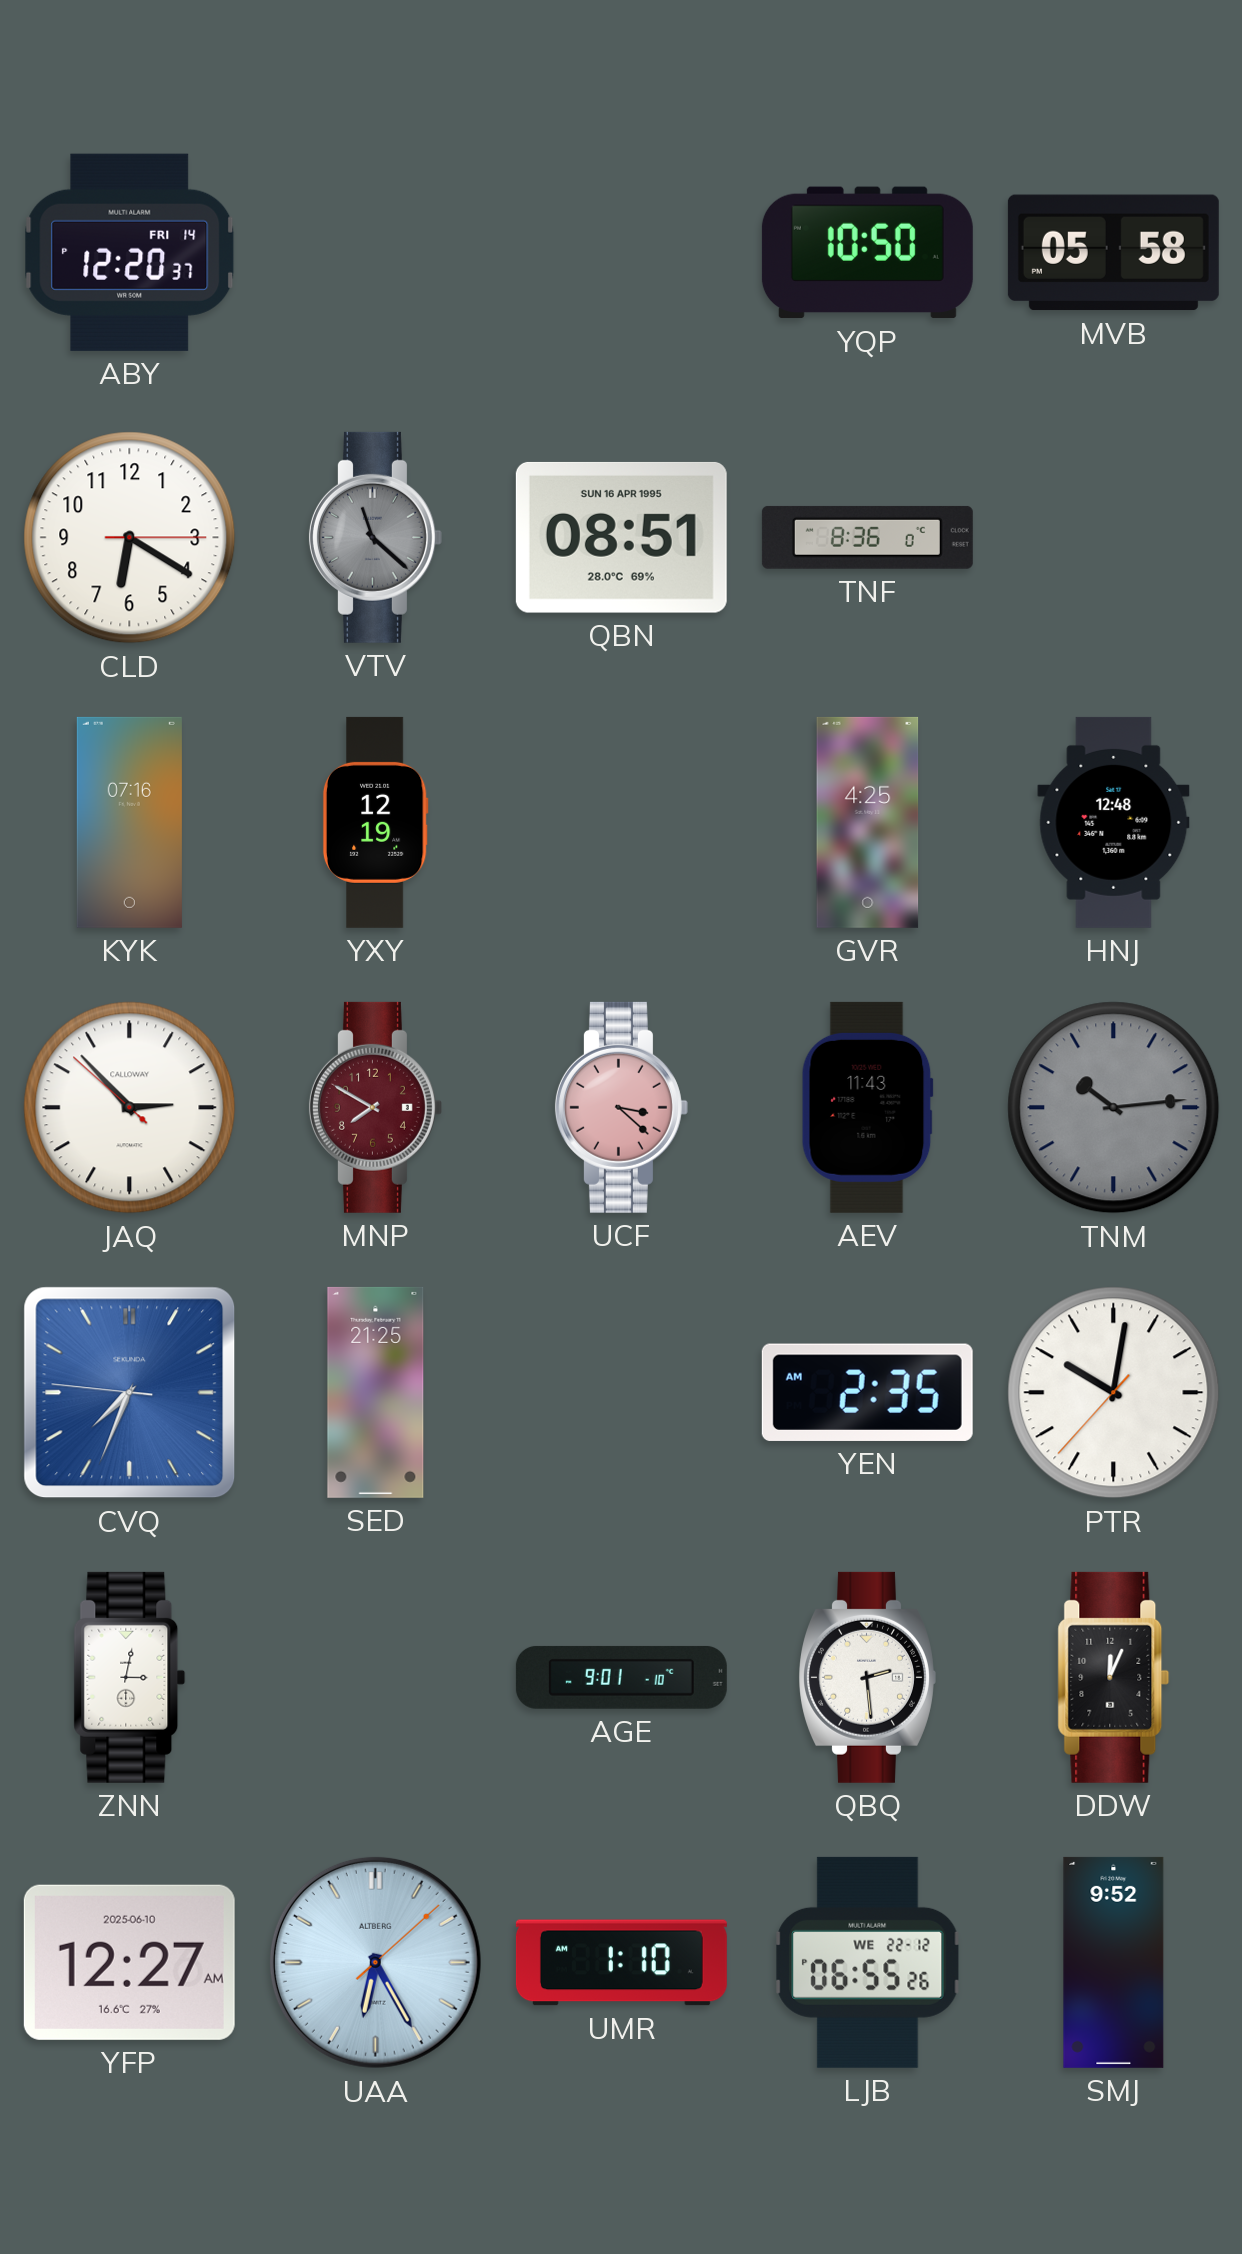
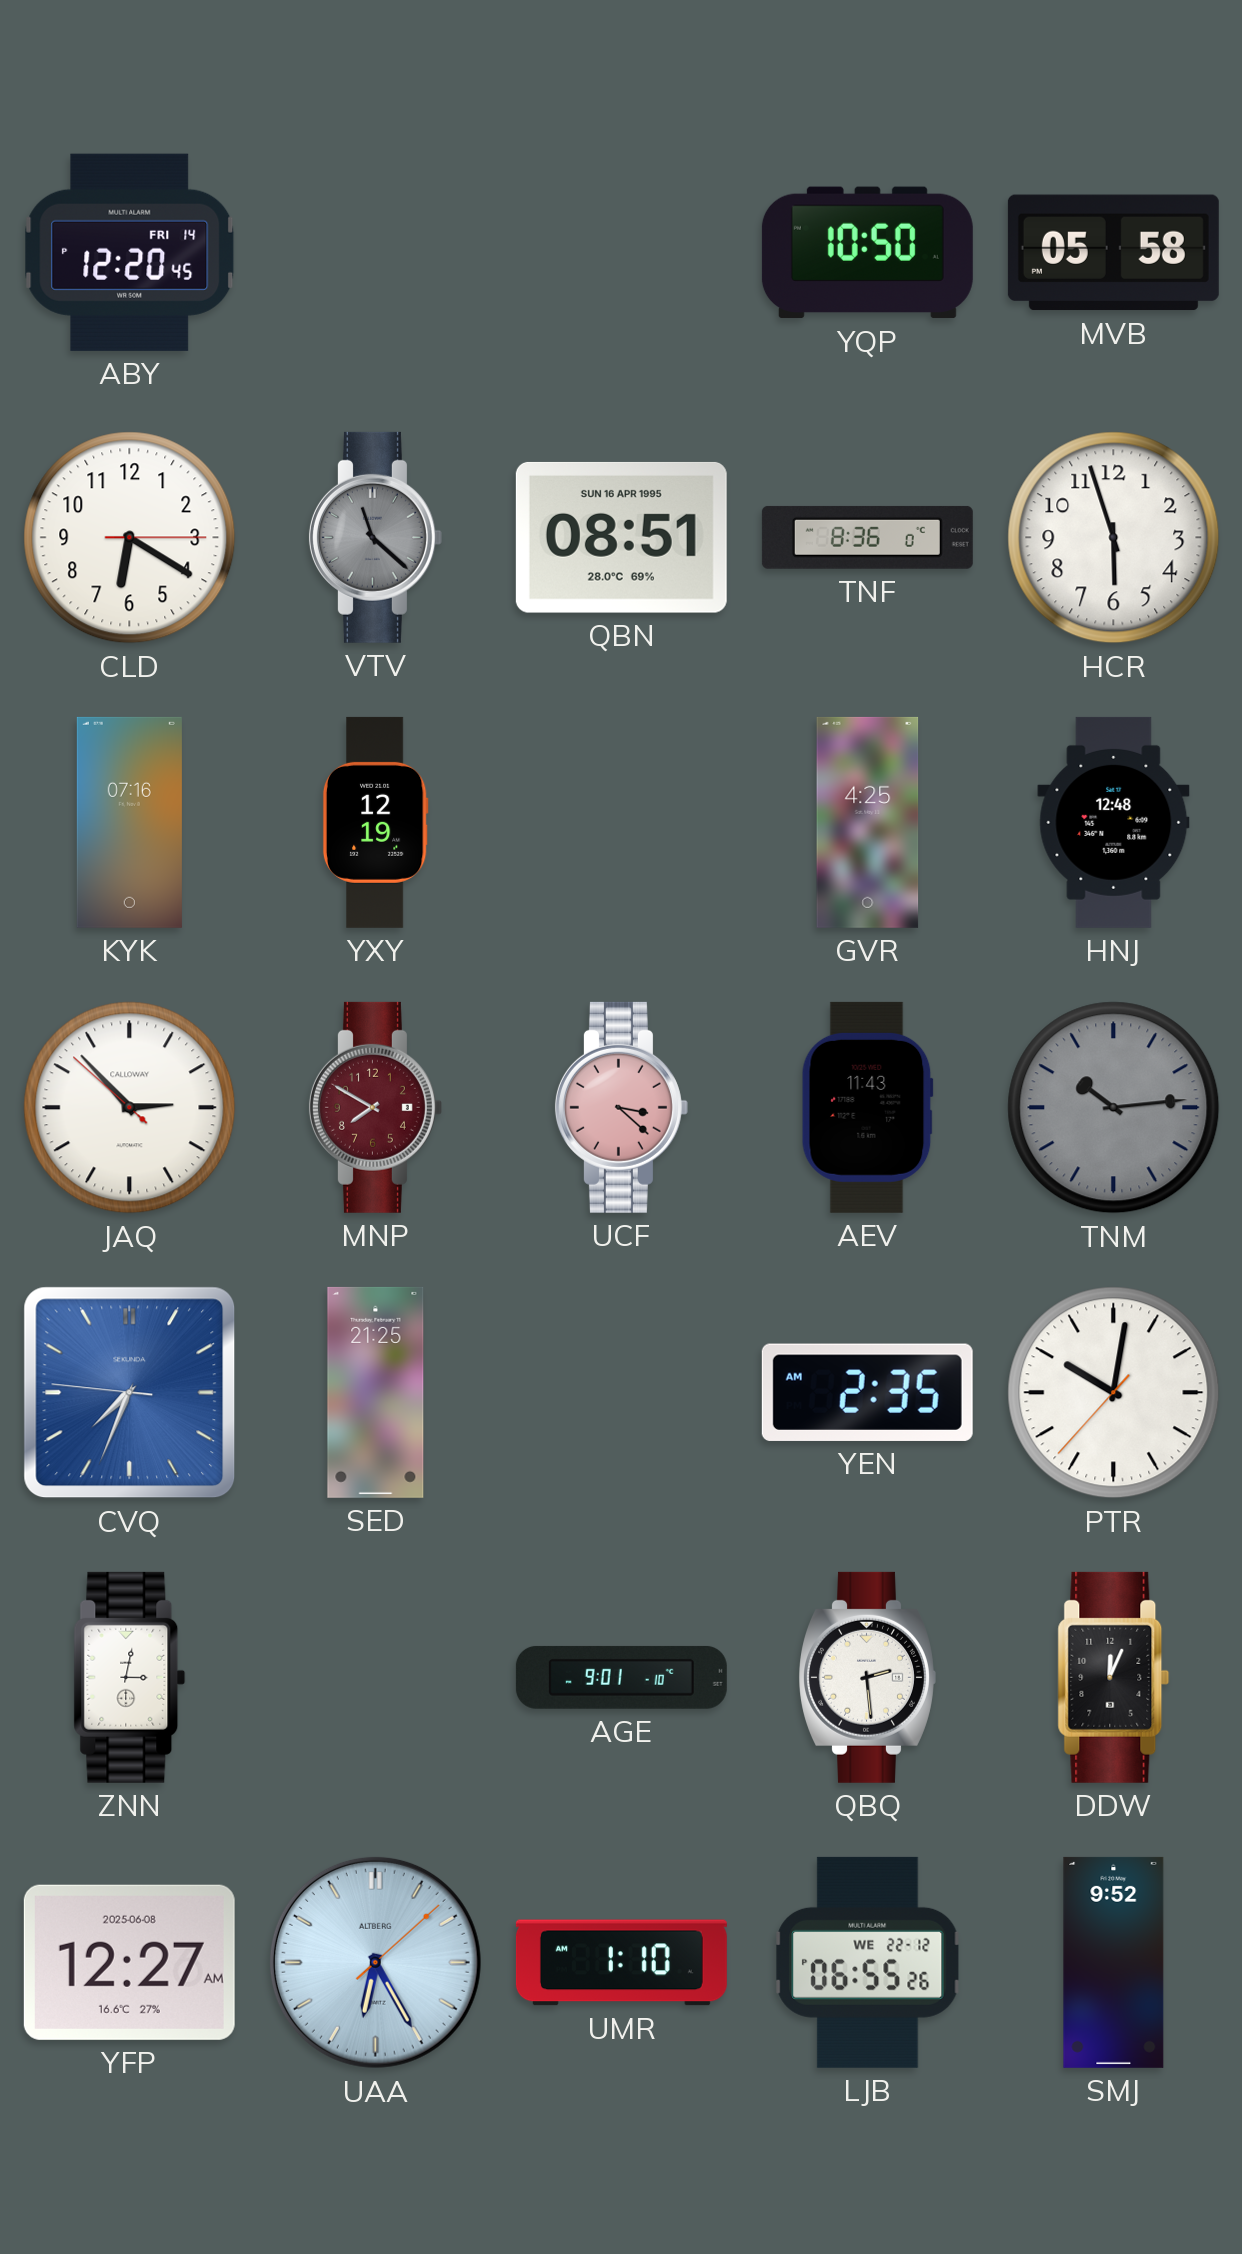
ABY: 12:20:37 PM -> 12:20:45 PM (130, 252)
HCR: none -> 5:57 (1114, 538)
YFP date: 2025-06-10 -> 2025-06-08 (129, 1962)
